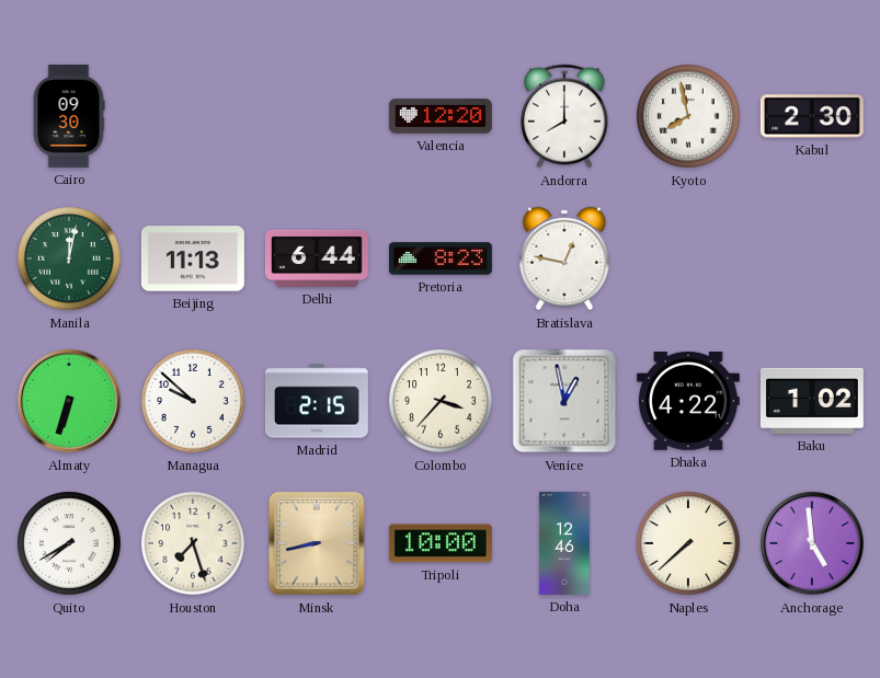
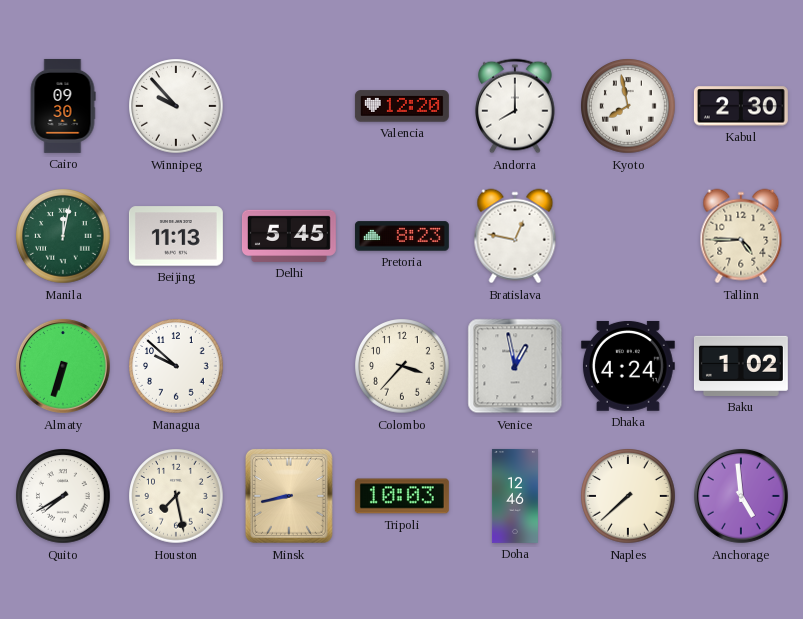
Winnipeg: none -> 9:53 (176, 106)
Delhi: 6:44 -> 5:45 (289, 236)
Tallinn: none -> 4:45 (741, 236)
Madrid: 2:15 -> none (317, 401)
Dhaka: 4:22 -> 4:24 (628, 366)
Houston: 7:27 -> 7:28 (176, 496)
Tripoli: 10:00 -> 10:03 (402, 496)
